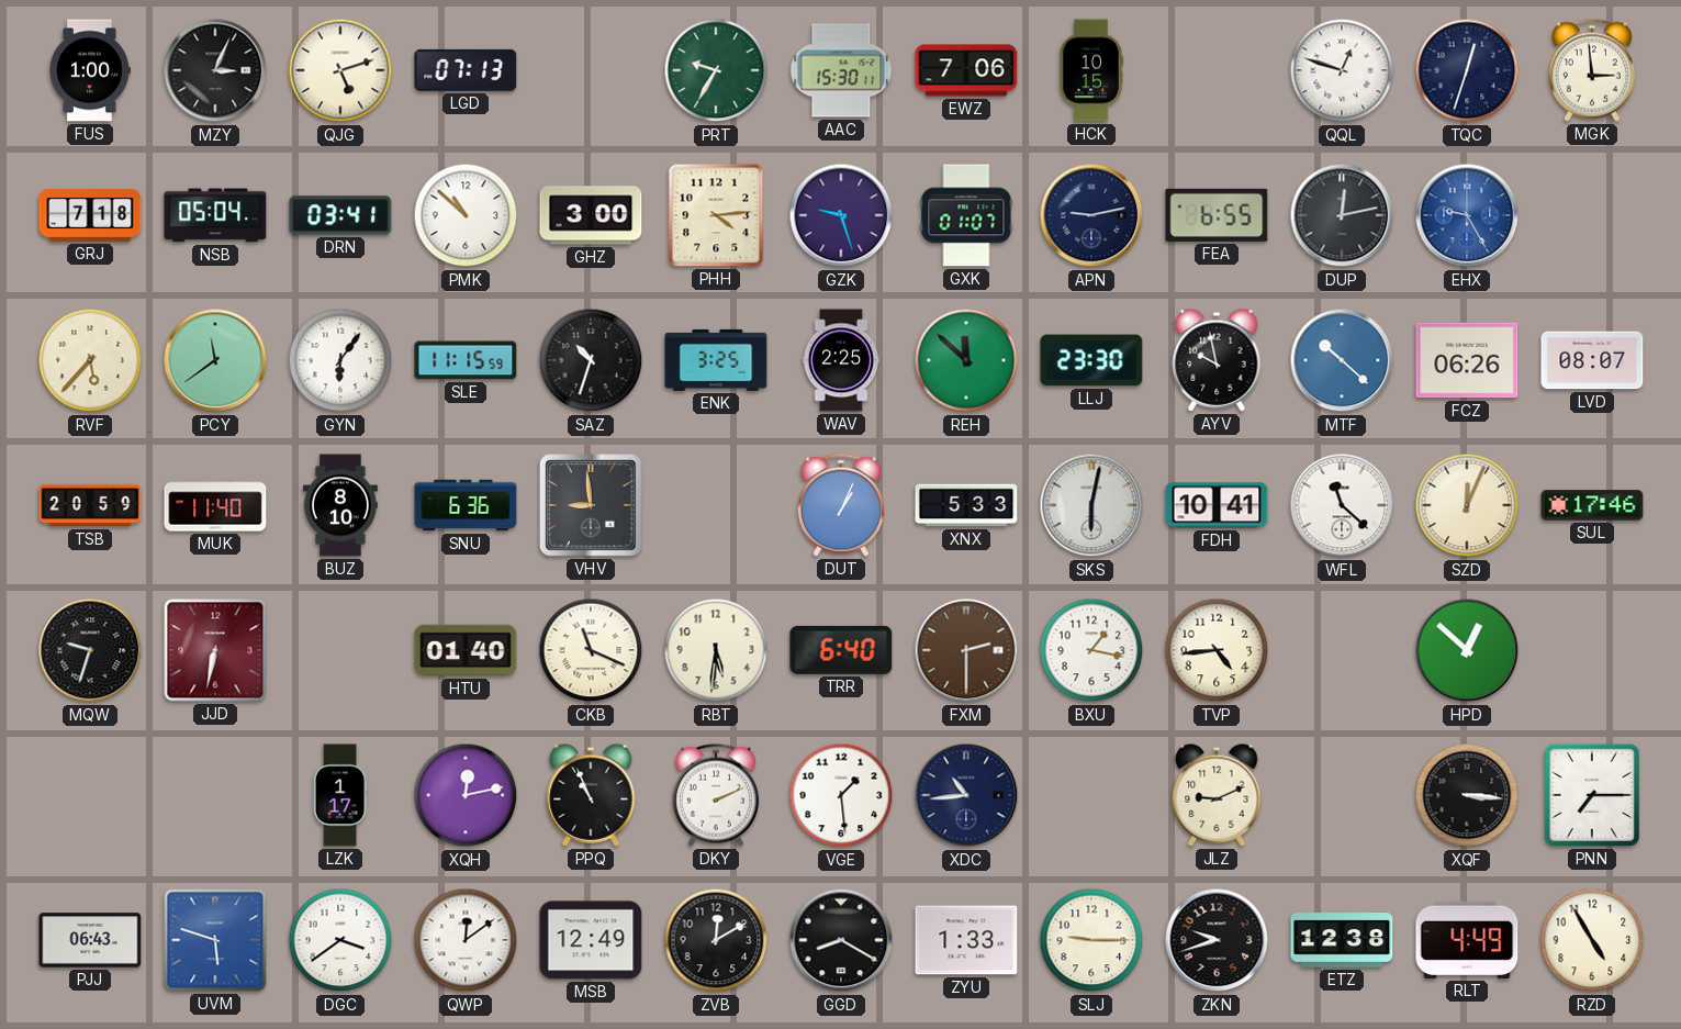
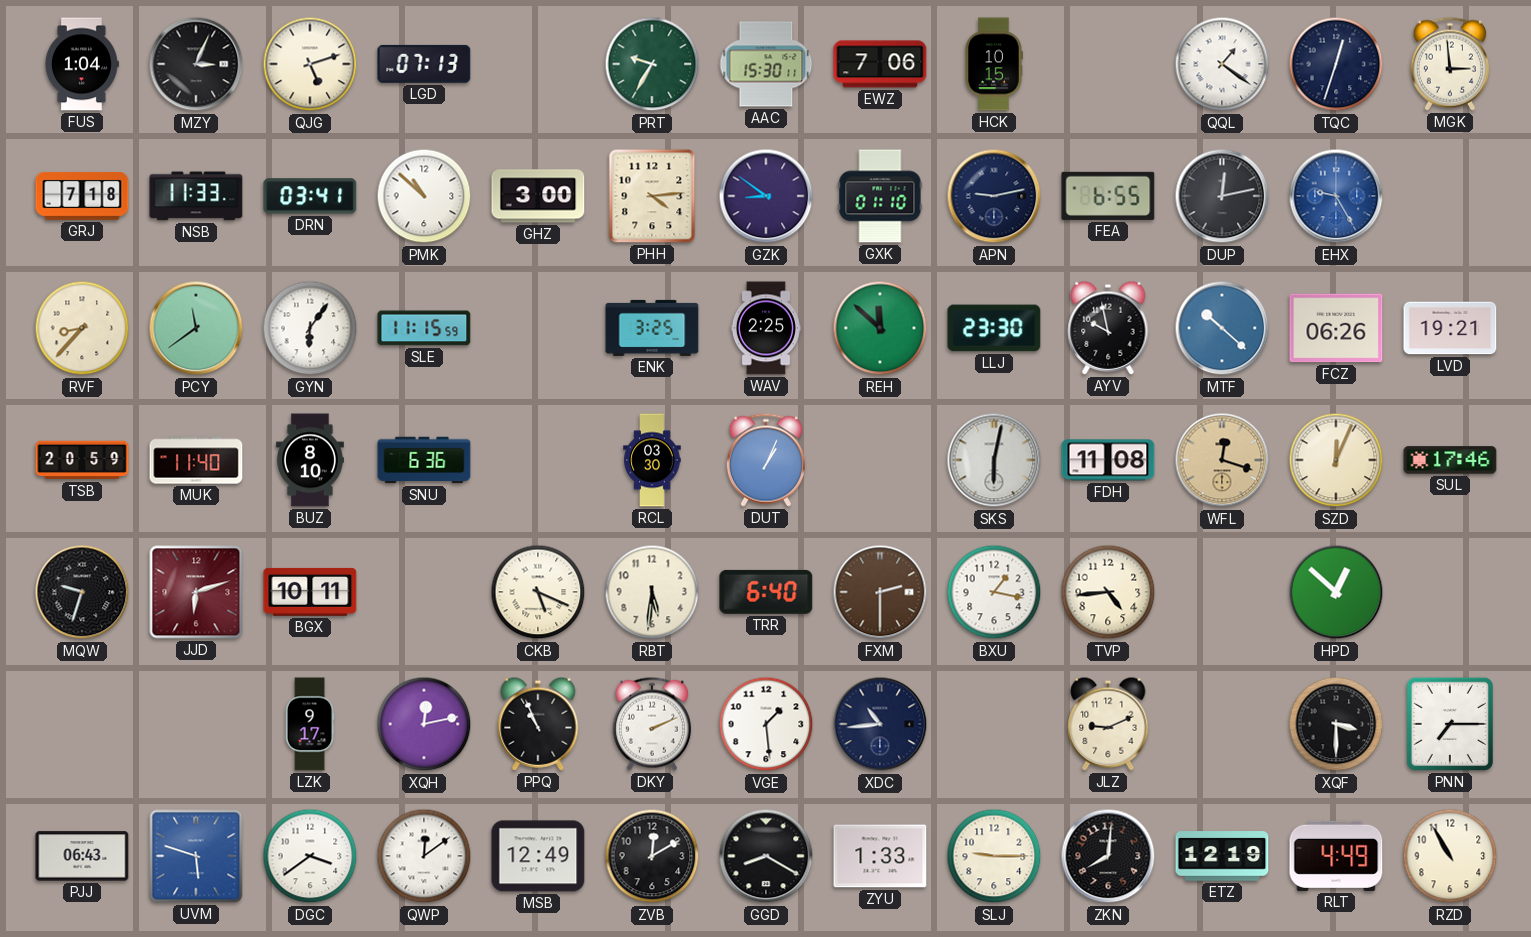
FUS: 1:00 -> 1:04 (82, 64)
QQL: 12:48 -> 1:21 (1222, 64)
NSB: 05:04 -> 11:33 (196, 196)
GZK: 9:27 -> 8:51 (766, 196)
GXK: 01:07 -> 01:10 (880, 196)
RVF: 5:37 -> 8:37 (82, 328)
SAZ: 10:33 -> none (591, 360)
LVD: 08:07 -> 19:21 (1450, 328)
VHV: 8:59 -> none (592, 506)
RCL: none -> 03:30 (652, 460)
XNX: 5:33 -> none (966, 505)
FDH: 10:41 -> 11:08 (1108, 460)
WFL: 11:22 -> 12:18 (1222, 460)
WFL dial: white -> champagne (1222, 460)
JJD: 6:32 -> 6:12 (196, 592)
BGX: none -> 10:11 (310, 592)
HTU: 01:40 -> none (466, 650)
CKB: 11:19 -> 5:19 (538, 592)
LZK: 1:17 -> 9:17 (310, 724)
XQF: 3:16 -> 3:30 (1336, 724)
ZKN: 9:42 -> 8:01 (1108, 856)
ETZ: 12:38 -> 12:19 (1222, 856)
RZD: 4:55 -> 10:55 (1450, 856)
